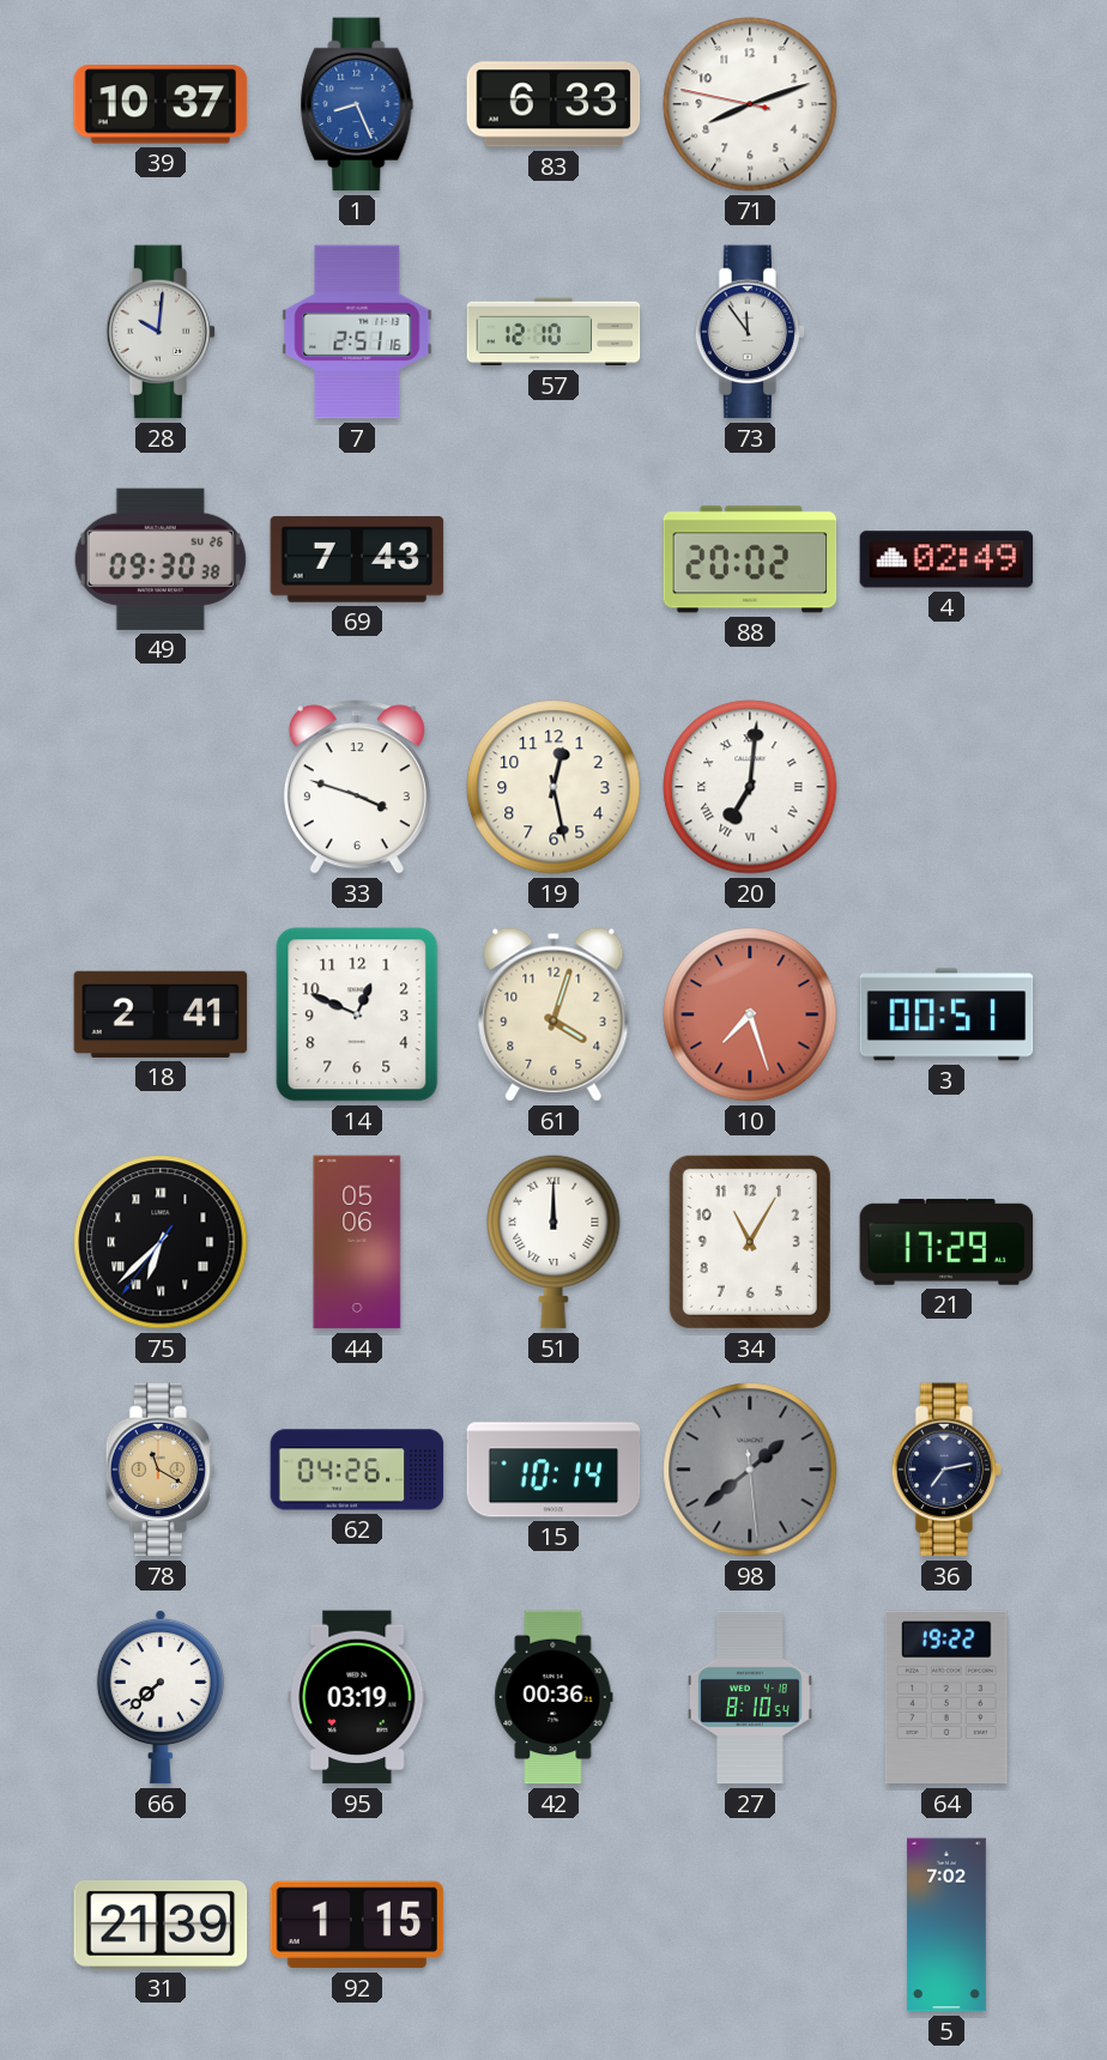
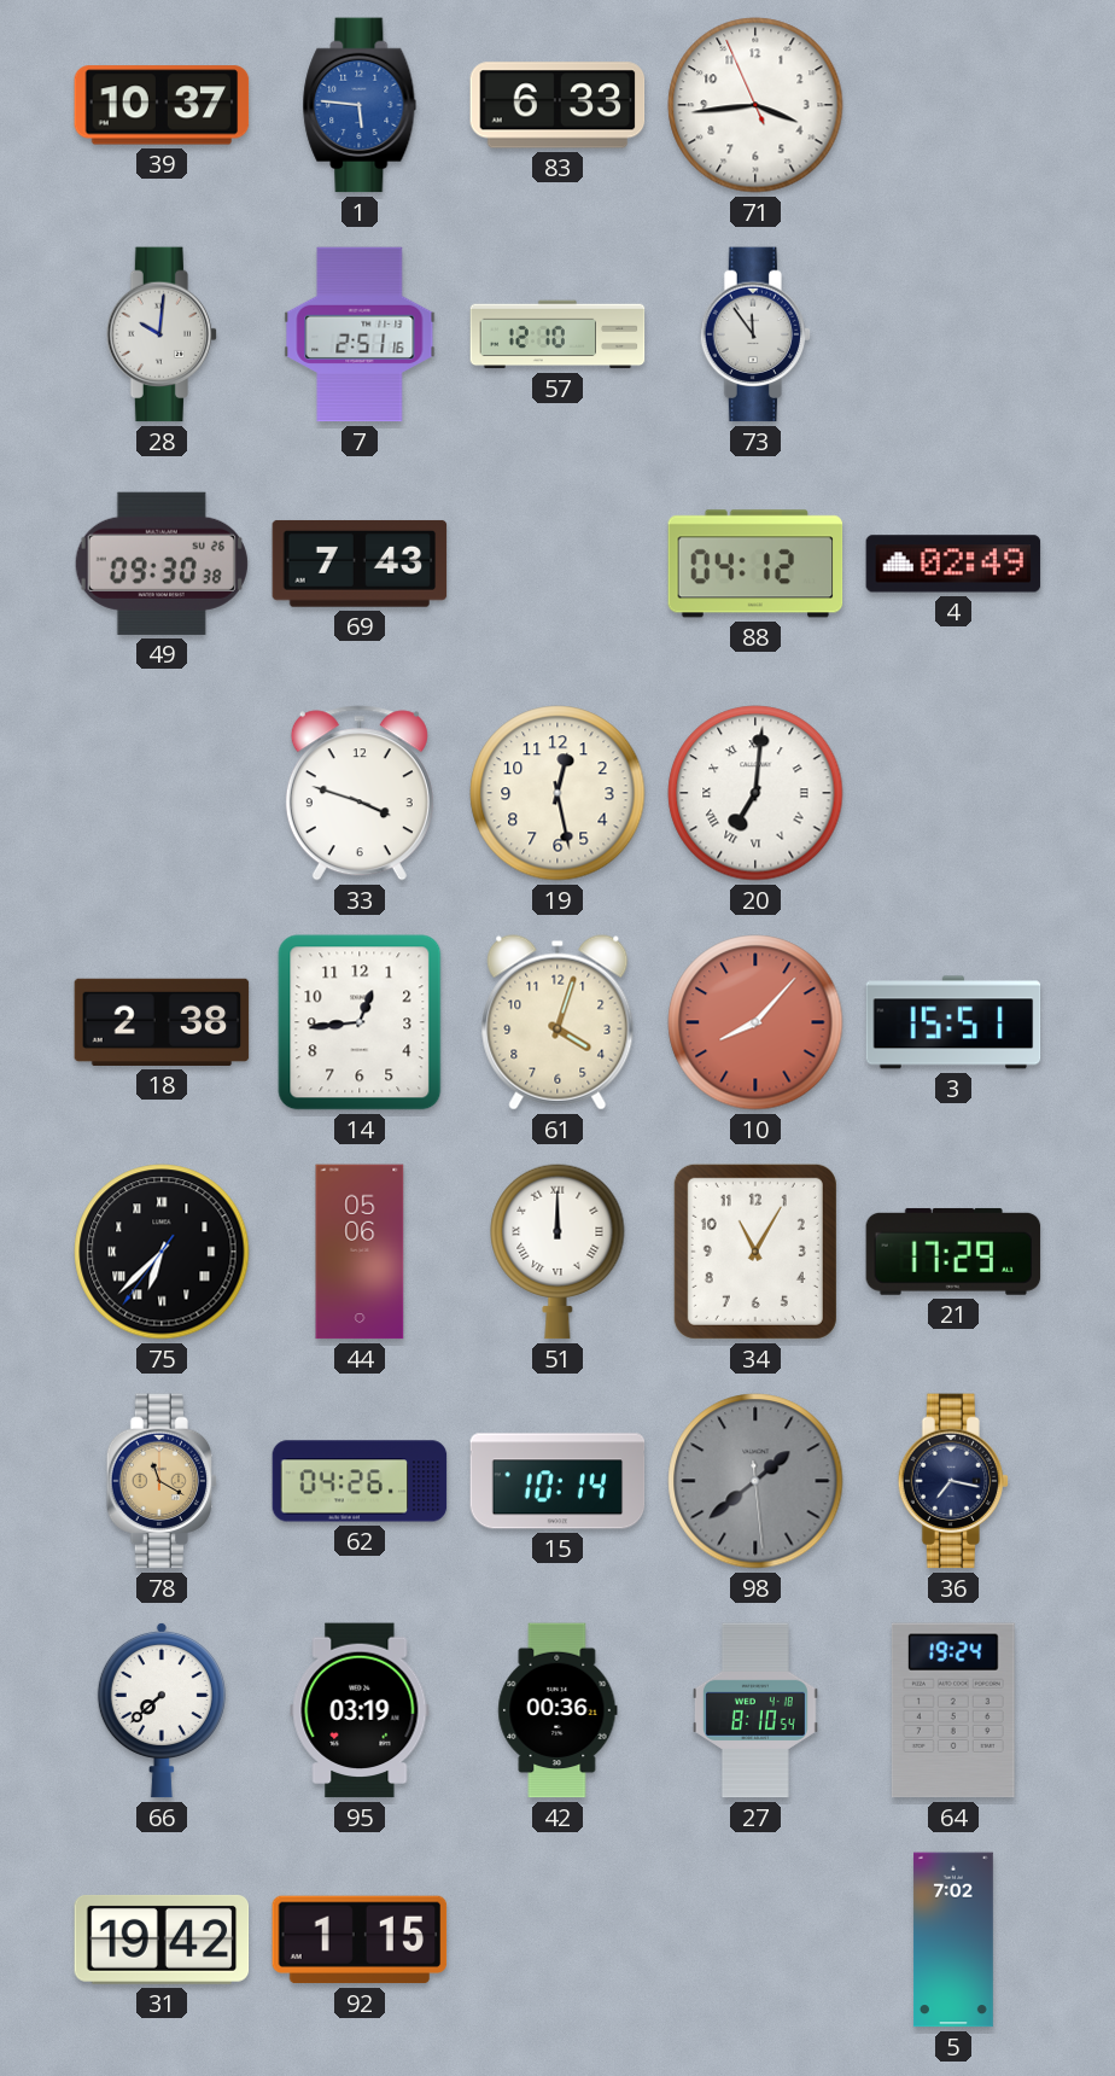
1: 8:26 -> 5:46 (360, 105)
71: 8:11 -> 3:43 (755, 105)
88: 20:02 -> 04:12 (755, 564)
18: 2:41 -> 2:38 (162, 1022)
14: 12:49 -> 12:44 (360, 1022)
10: 7:27 -> 8:07 (755, 1022)
3: 00:51 -> 15:51 (953, 1022)
36: 7:13 -> 7:17 (953, 1481)
64: 19:22 -> 19:24 (953, 1710)
31: 21:39 -> 19:42 (162, 1940)
